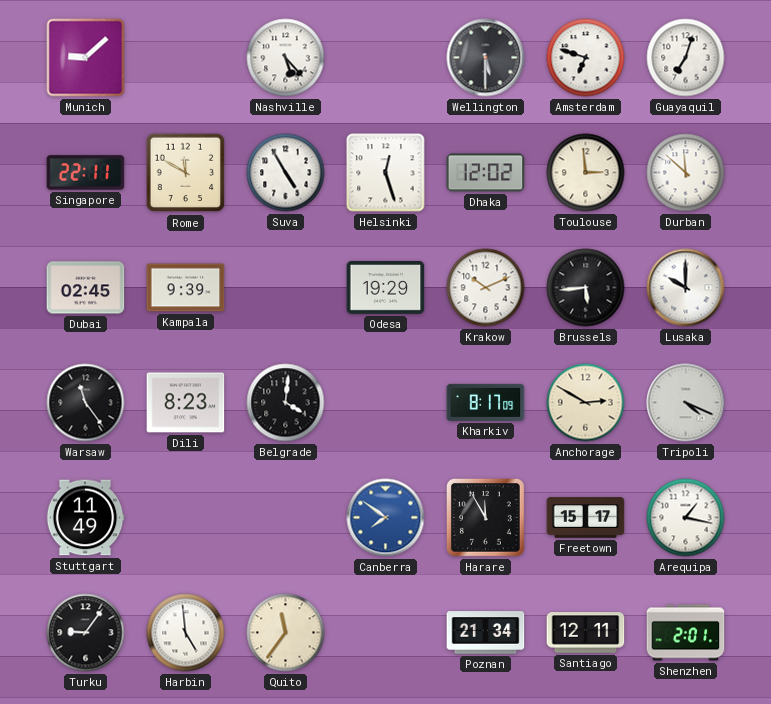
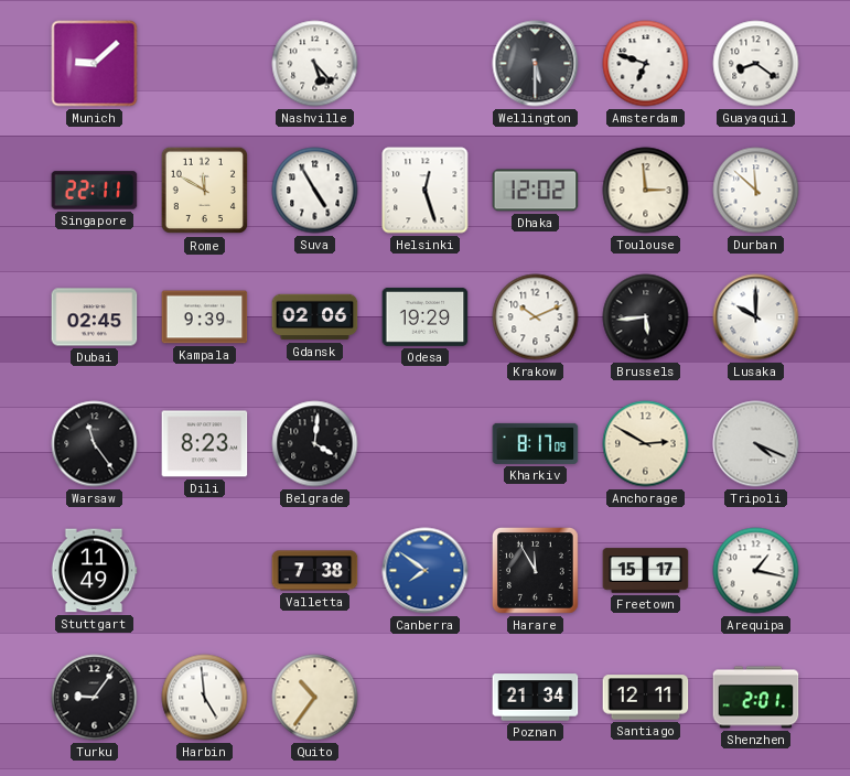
Guayaquil: 7:03 -> 8:21 (756, 64)
Gdansk: none -> 02:06 (315, 317)
Valletta: none -> 7:38 (315, 571)
Quito: 11:36 -> 10:36 (315, 698)
